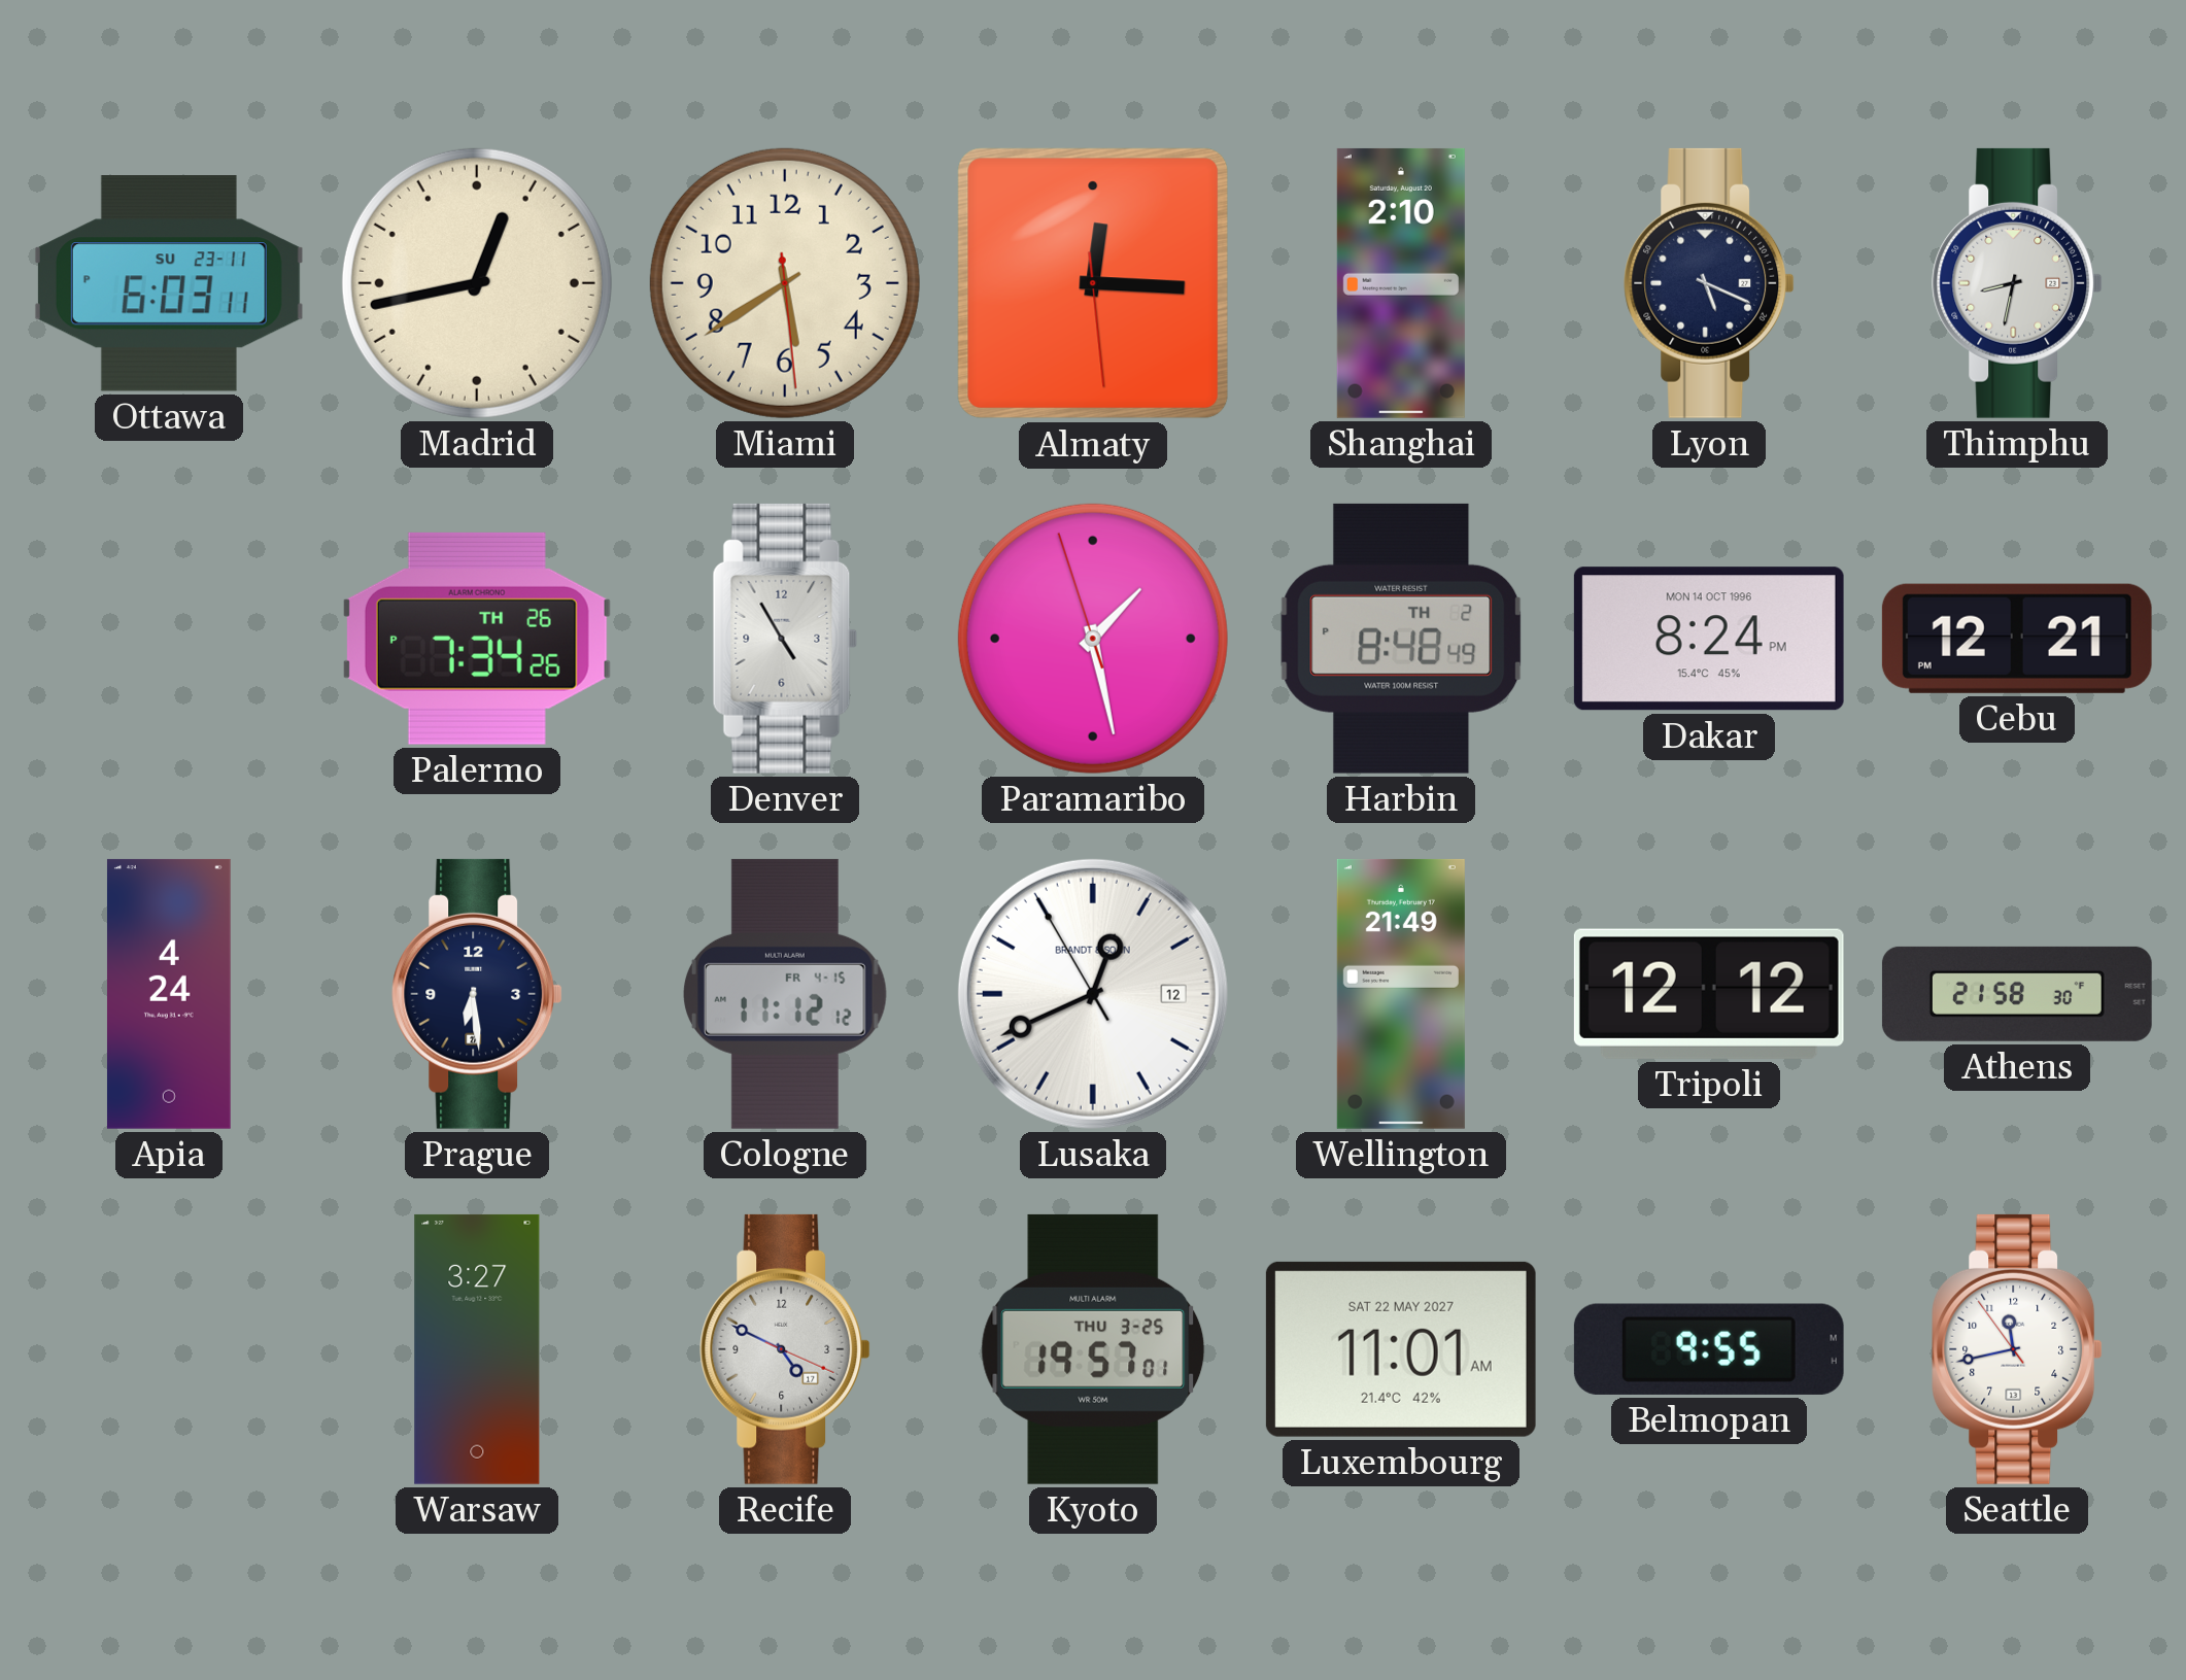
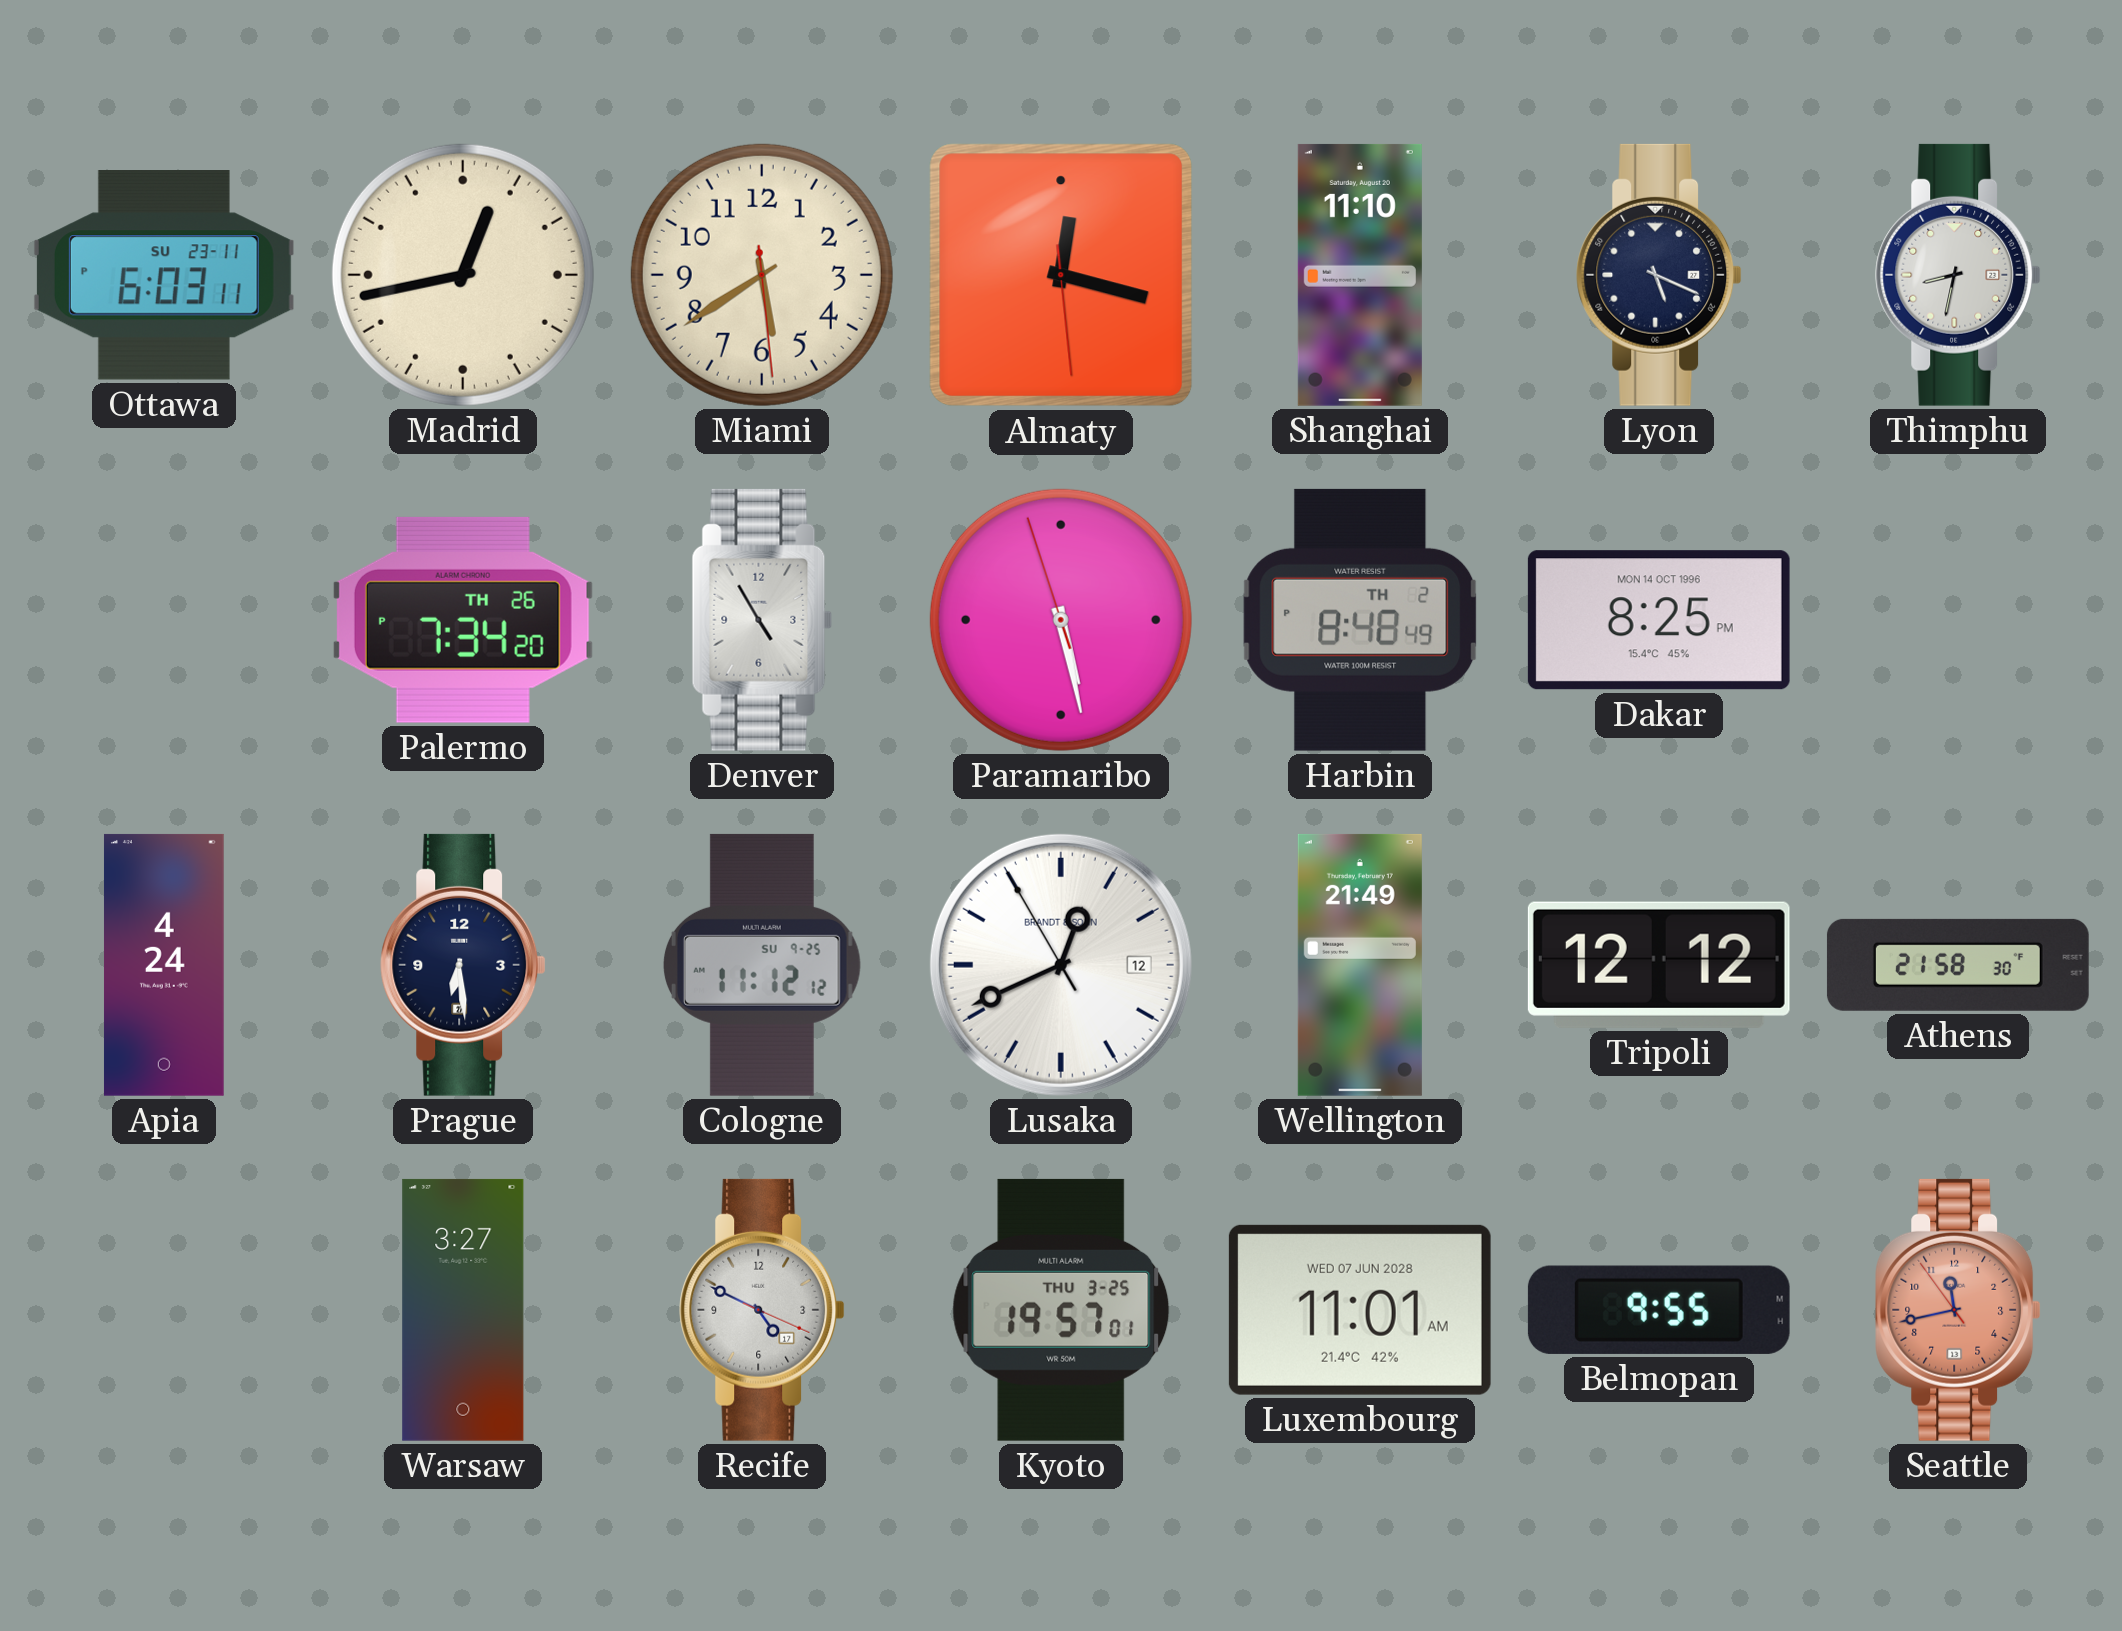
Almaty: 12:15 -> 12:17 (1061, 275)
Shanghai: 2:10 -> 11:10 (1360, 275)
Palermo: 7:34:26 PM -> 7:34:20 PM (463, 620)
Paramaribo: 1:27 -> 5:27 (1061, 620)
Dakar: 8:24 -> 8:25 (1659, 620)
Cebu: 12:21 -> none (2017, 639)
Cologne date: FR 4-15 -> SU 9-25 (762, 965)
Luxembourg date: SAT 22 MAY 2027 -> WED 07 JUN 2028 (1360, 1310)
Seattle dial: white -> salmon (1958, 1310)
